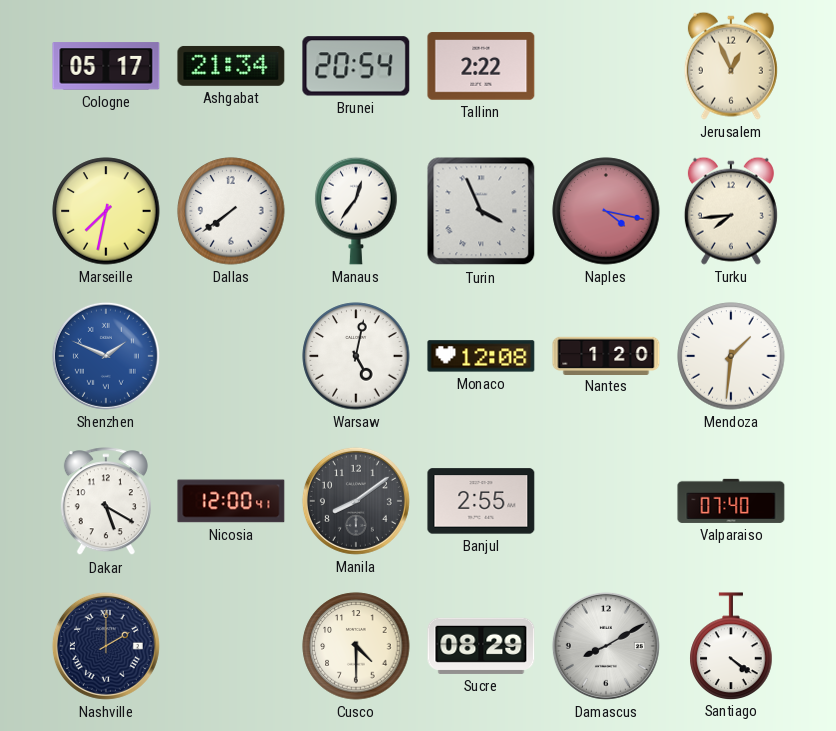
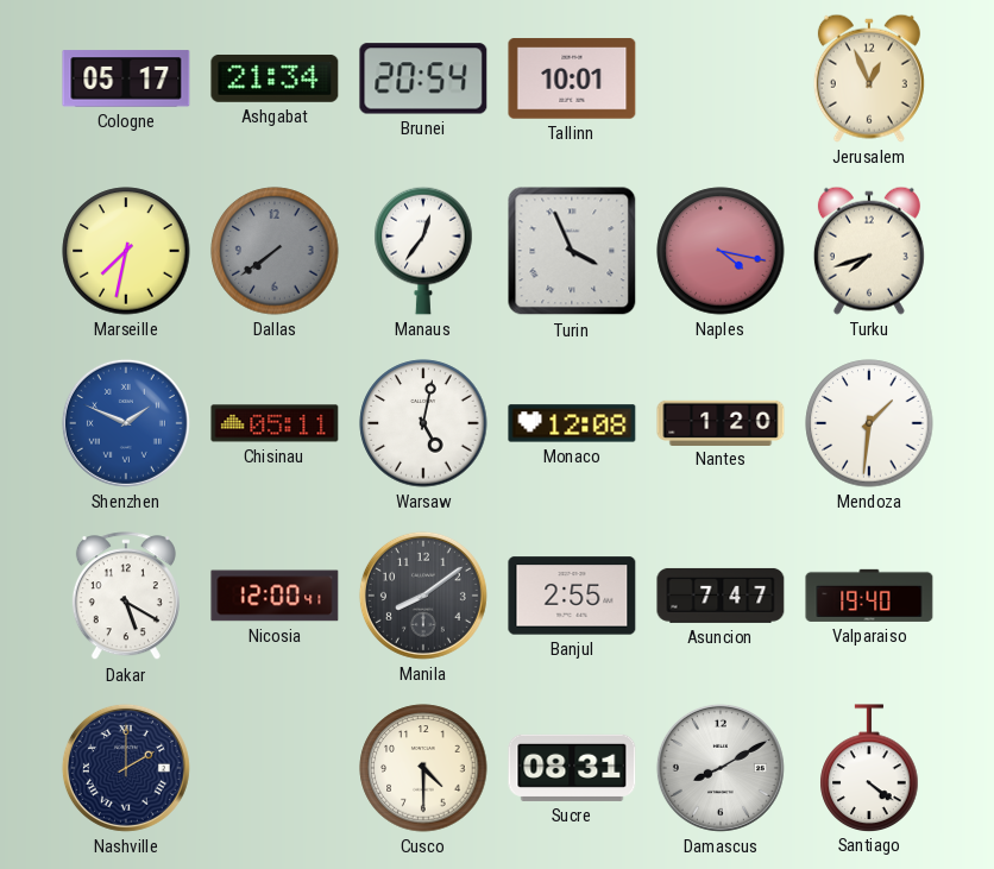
Tallinn: 2:22 -> 10:01 (572, 78)
Dallas dial: white -> grey (275, 251)
Turku: 7:44 -> 7:42 (869, 251)
Chisinau: none -> 05:11 (275, 423)
Asuncion: none -> 7:47 (721, 596)
Valparaiso: 07:40 -> 19:40 (869, 596)
Sucre: 08:29 -> 08:31 (572, 768)
